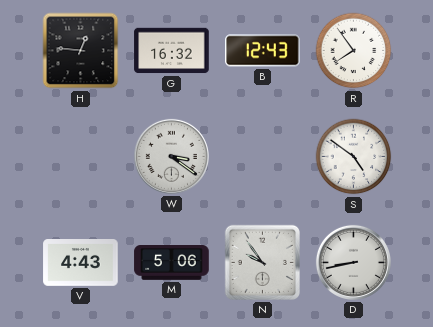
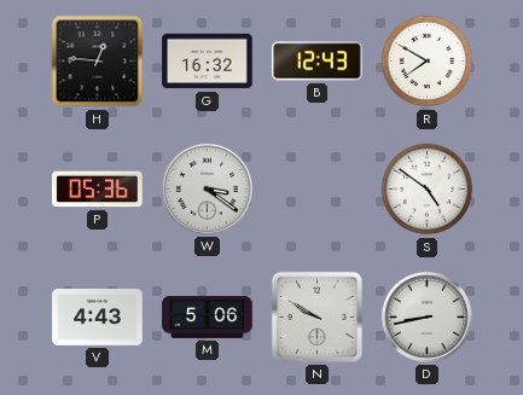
R: 7:54 -> 7:50 (428, 62)
P: none -> 05:36 (98, 190)
N: 9:54 -> 9:50 (316, 316)
